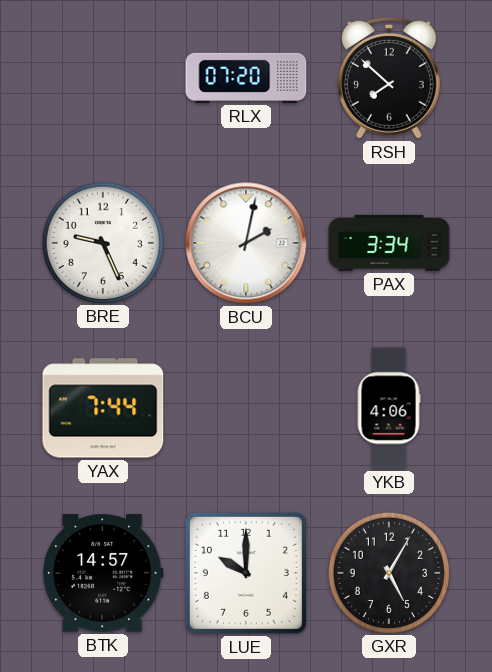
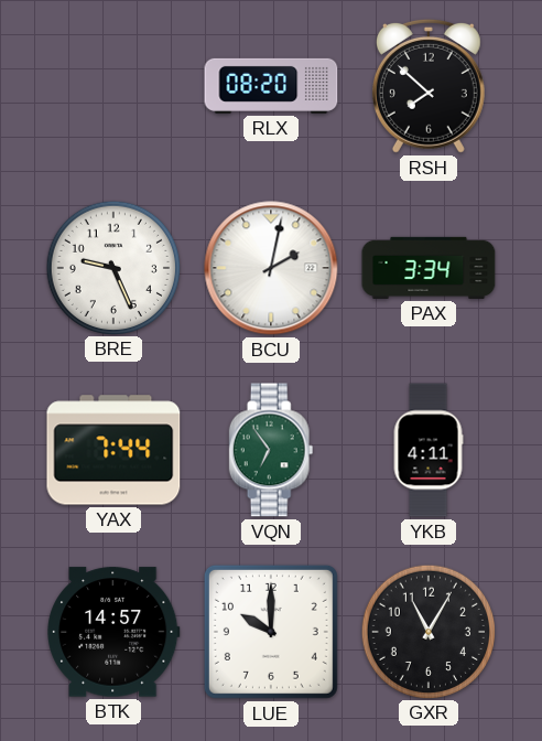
RLX: 07:20 -> 08:20 (271, 86)
VQN: none -> 6:54 (271, 450)
YKB: 4:06 -> 4:11 (429, 450)
GXR: 5:05 -> 11:05 (427, 631)
